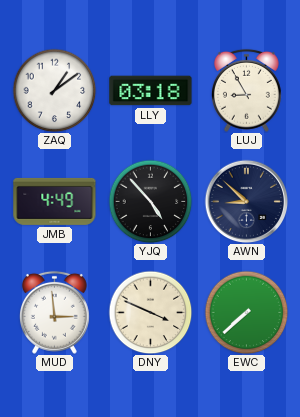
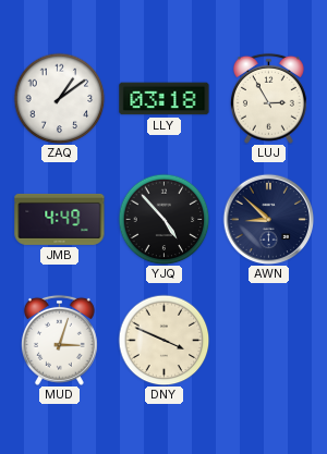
LUJ: 8:55 -> 2:55 (268, 98)
MUD: 2:59 -> 3:03 (59, 340)
EWC: 7:38 -> none (246, 312)
